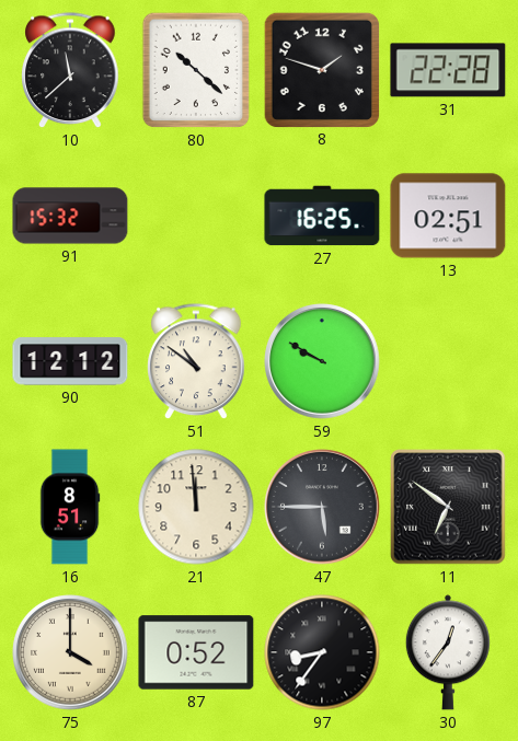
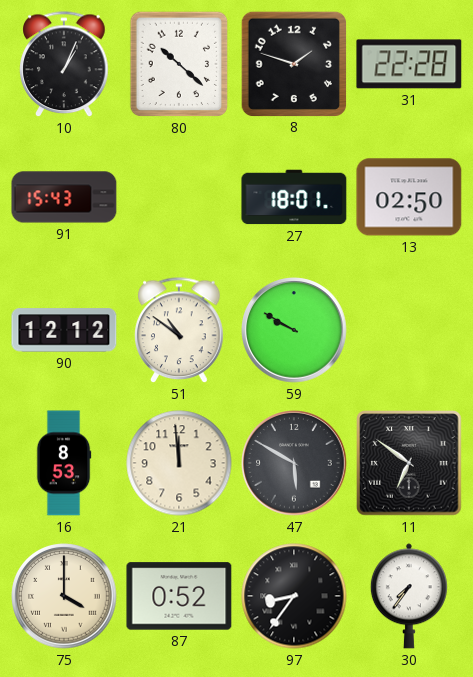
10: 11:38 -> 1:04 (64, 65)
91: 15:32 -> 15:43 (64, 197)
27: 16:25 -> 18:01 (294, 197)
13: 02:51 -> 02:50 (409, 197)
16: 8:51 -> 8:53 (64, 463)
47: 5:45 -> 5:50 (294, 463)
30: 12:36 -> 7:36 (409, 596)
